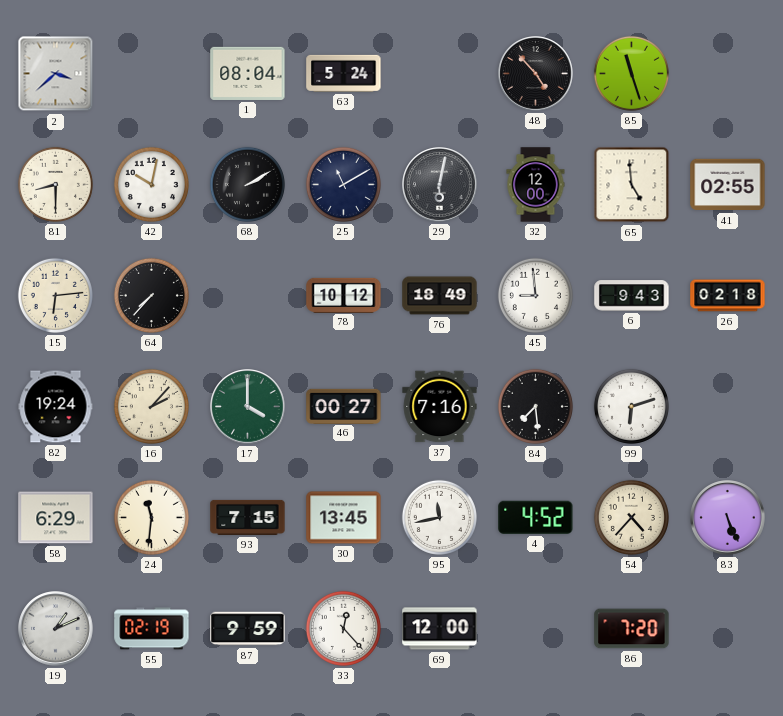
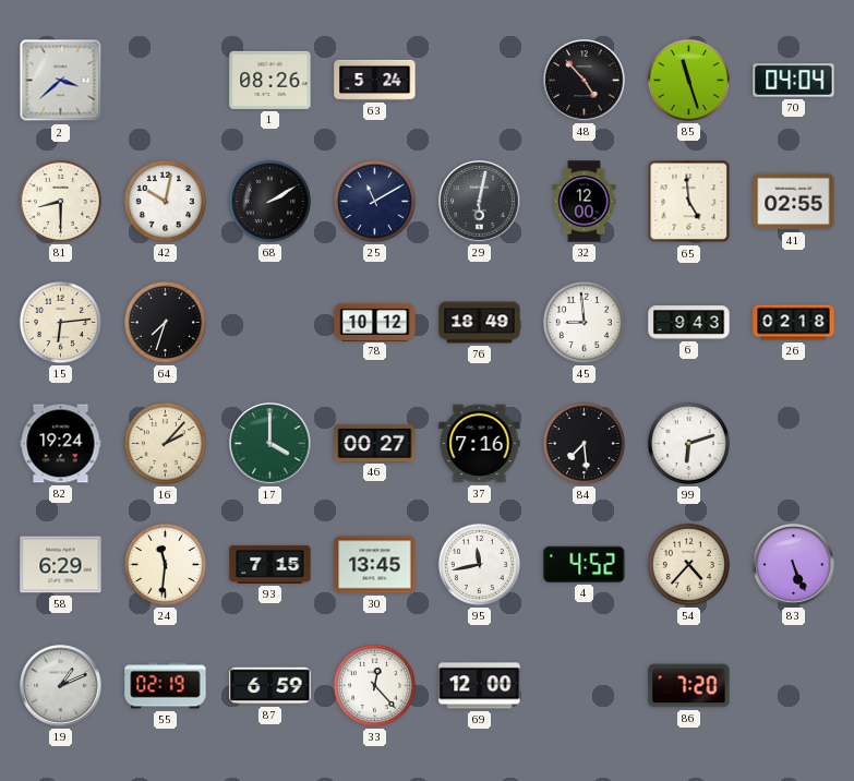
1: 08:04 -> 08:26 (270, 80)
70: none -> 04:04 (794, 81)
64: 7:37 -> 7:33 (165, 322)
87: 9:59 -> 6:59 (270, 686)
